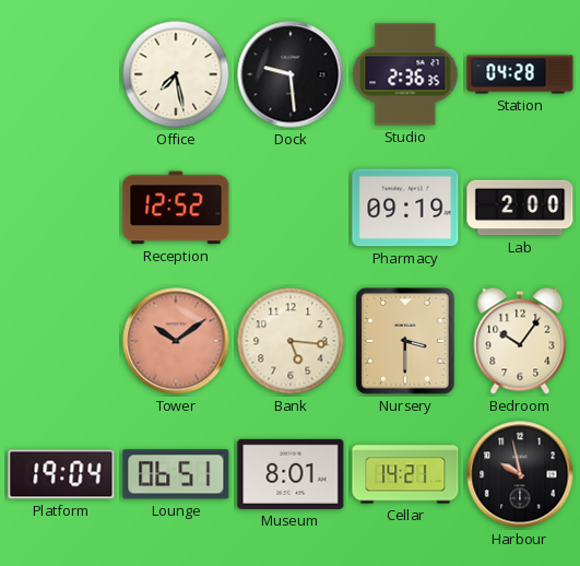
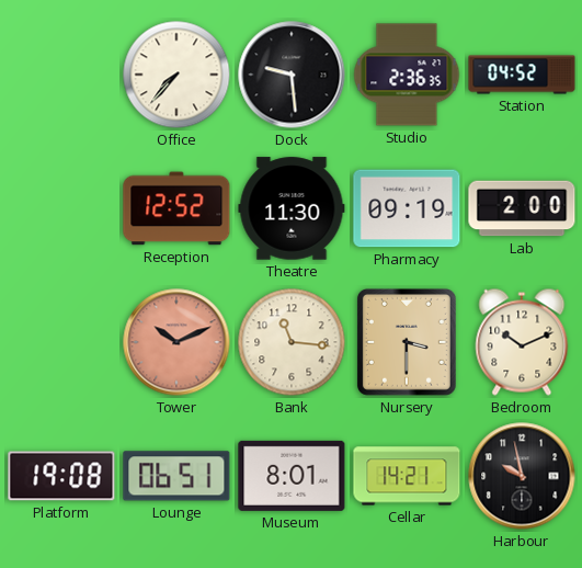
Office: 7:28 -> 7:37 (176, 75)
Station: 04:28 -> 04:52 (522, 75)
Theatre: none -> 11:30 (292, 208)
Tower: 10:09 -> 10:11 (176, 342)
Bank: 5:16 -> 11:16 (292, 342)
Bedroom: 10:06 -> 10:11 (522, 342)
Platform: 19:04 -> 19:08 (61, 476)
